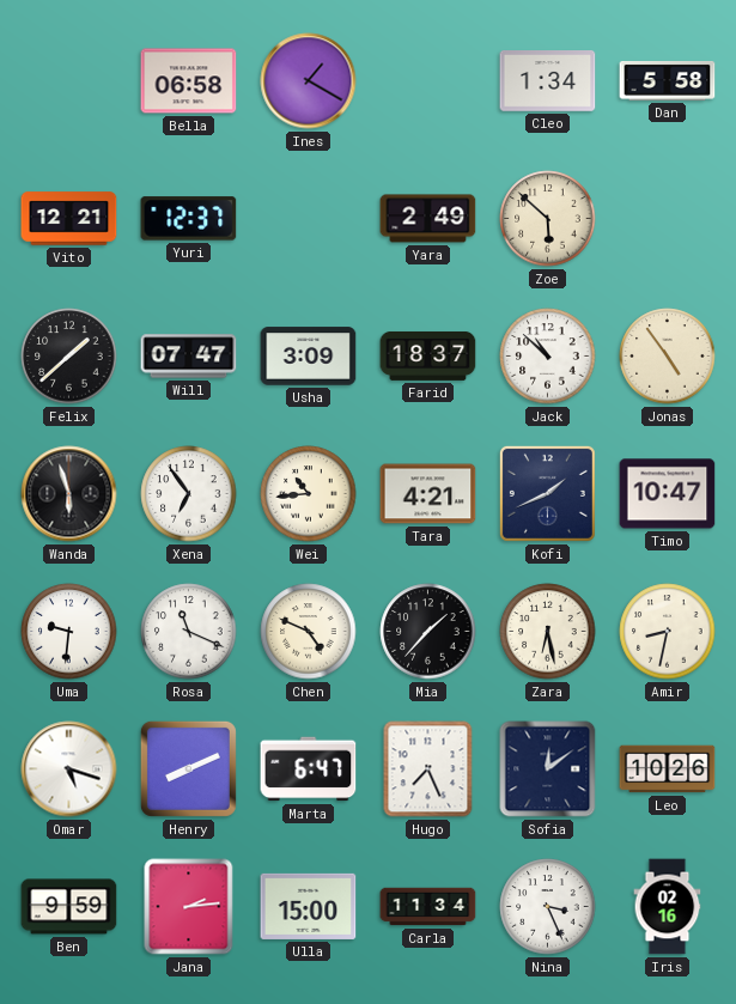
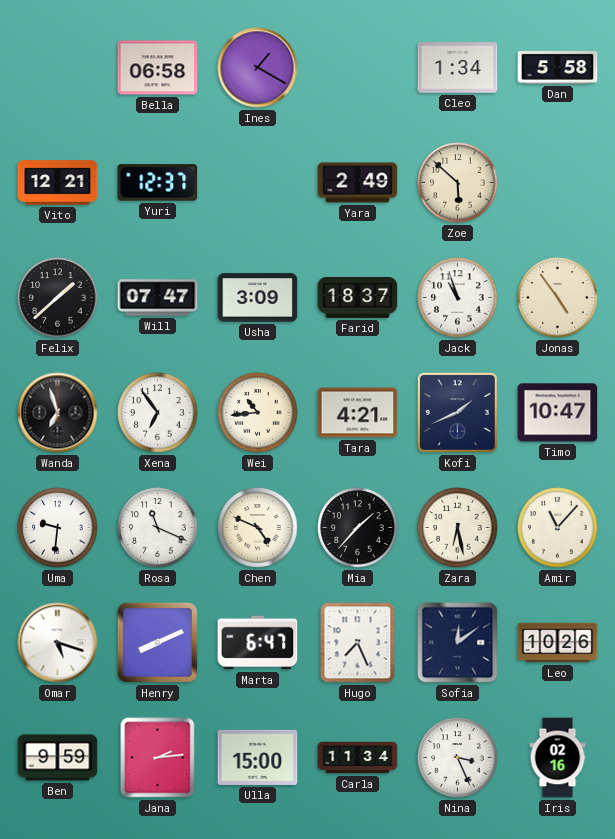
Jack: 10:52 -> 10:57 (458, 298)
Wanda: 5:57 -> 6:57 (58, 413)
Amir: 8:32 -> 11:07 (558, 528)
